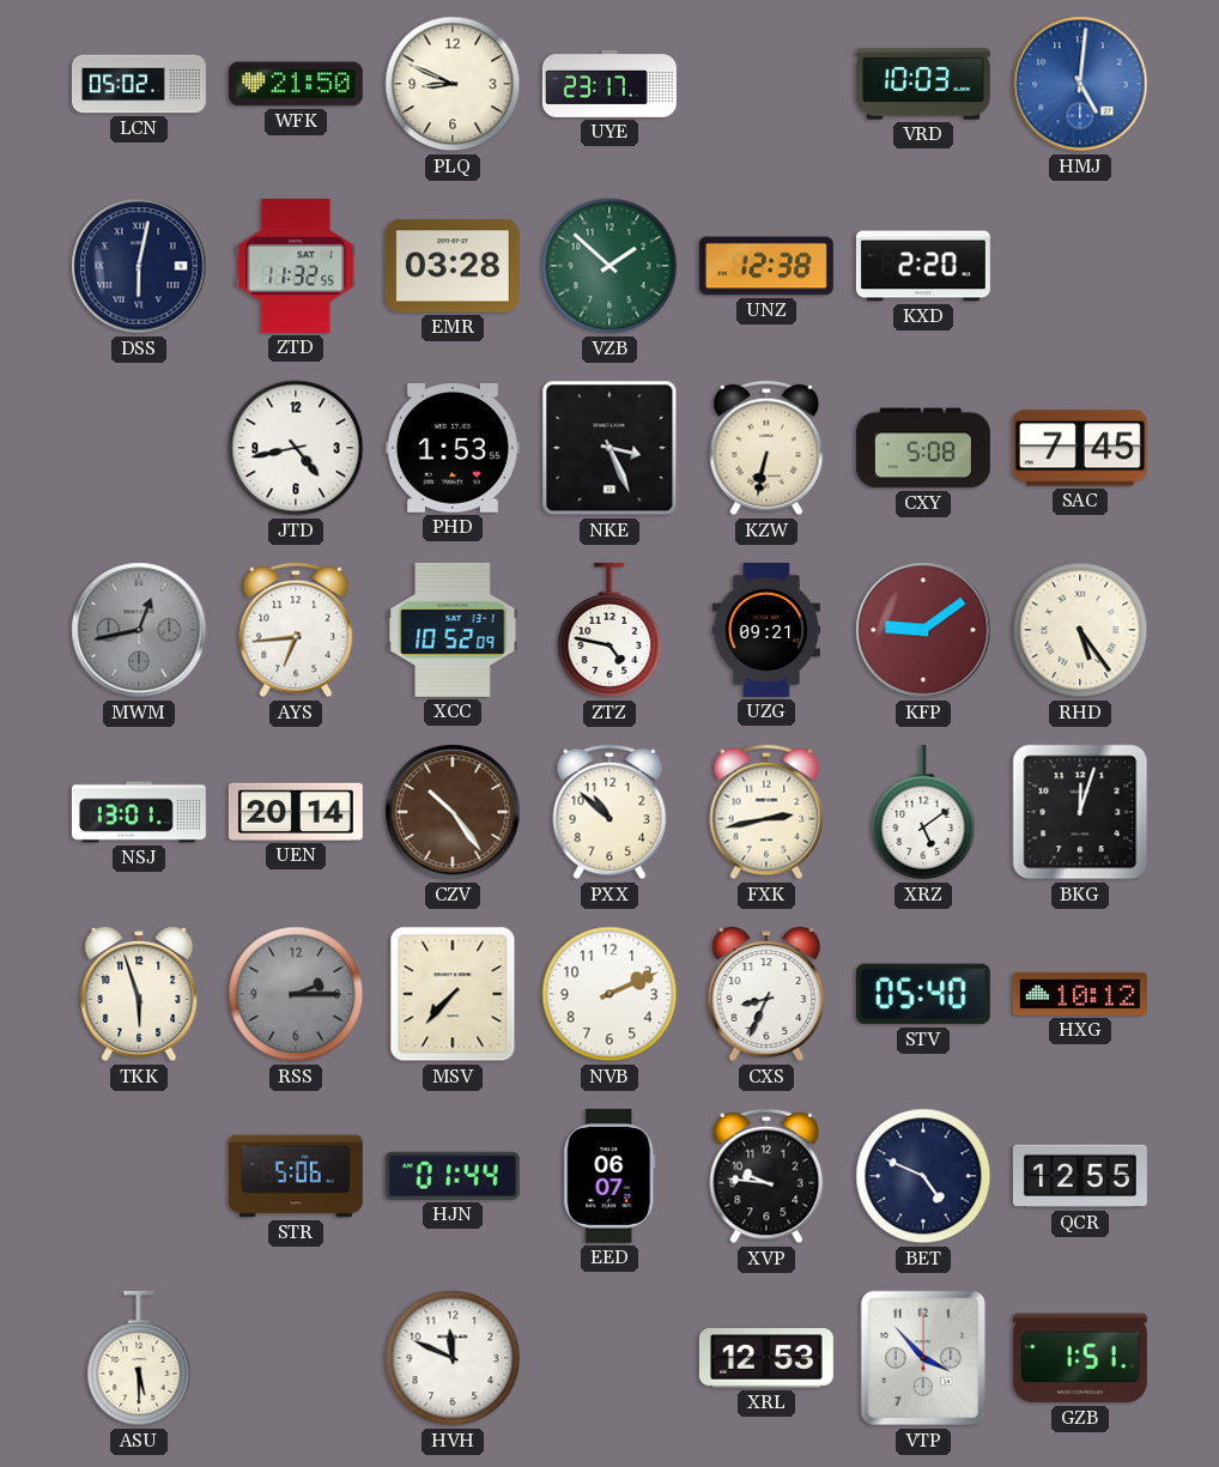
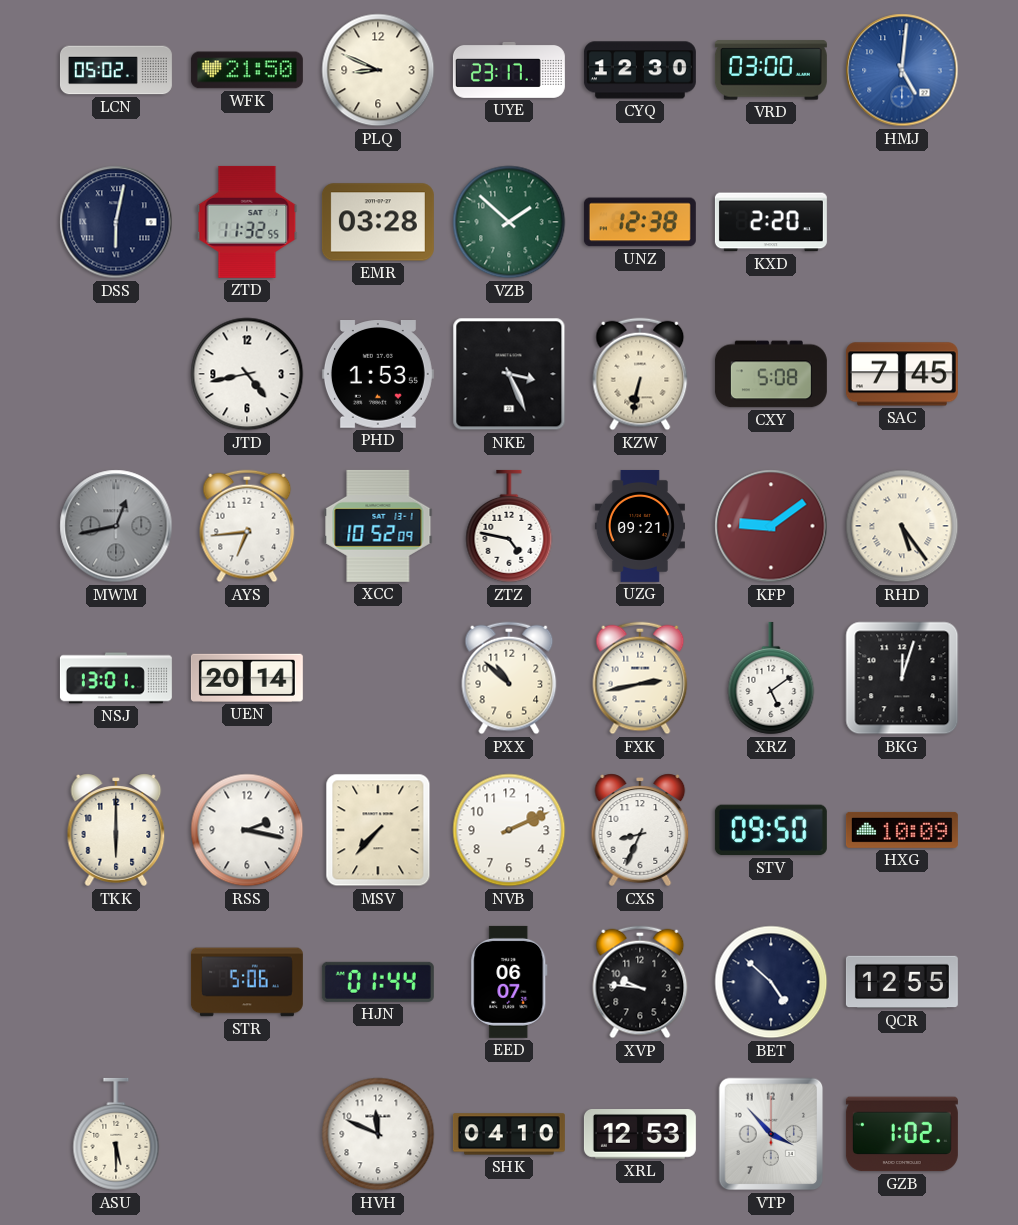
CYQ: none -> 12:30 (640, 70)
VRD: 10:03 -> 03:00 (771, 70)
CZV: 10:24 -> none (453, 812)
TKK: 5:57 -> 6:00 (116, 830)
RSS: 2:15 -> 2:17 (247, 830)
RSS dial: grey -> white (247, 830)
STV: 05:40 -> 09:50 (771, 830)
HXG: 10:12 -> 10:09 (902, 830)
BET: 4:49 -> 4:52 (771, 982)
SHK: none -> 04:10 (509, 1134)
GZB: 1:51 -> 1:02 (902, 1134)
